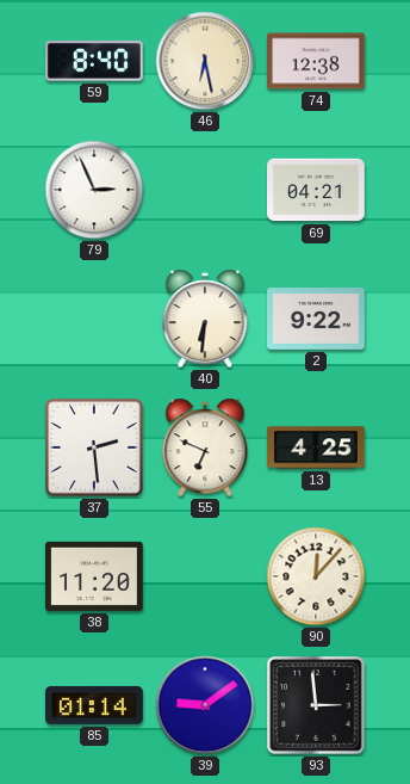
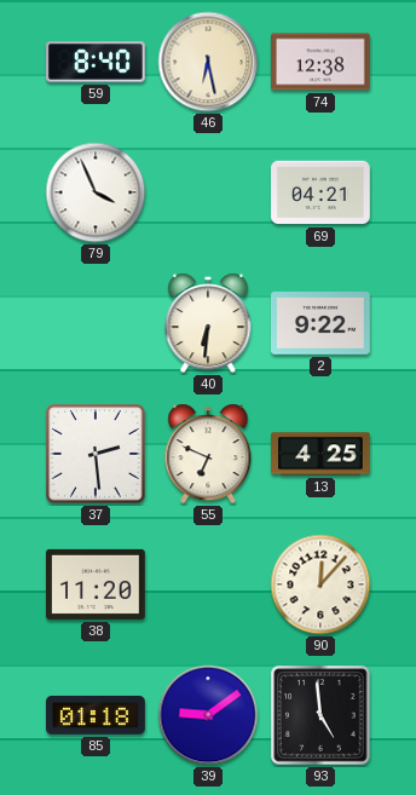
79: 2:56 -> 3:56 (96, 192)
85: 01:14 -> 01:18 (97, 715)
93: 2:59 -> 4:59 (320, 715)
